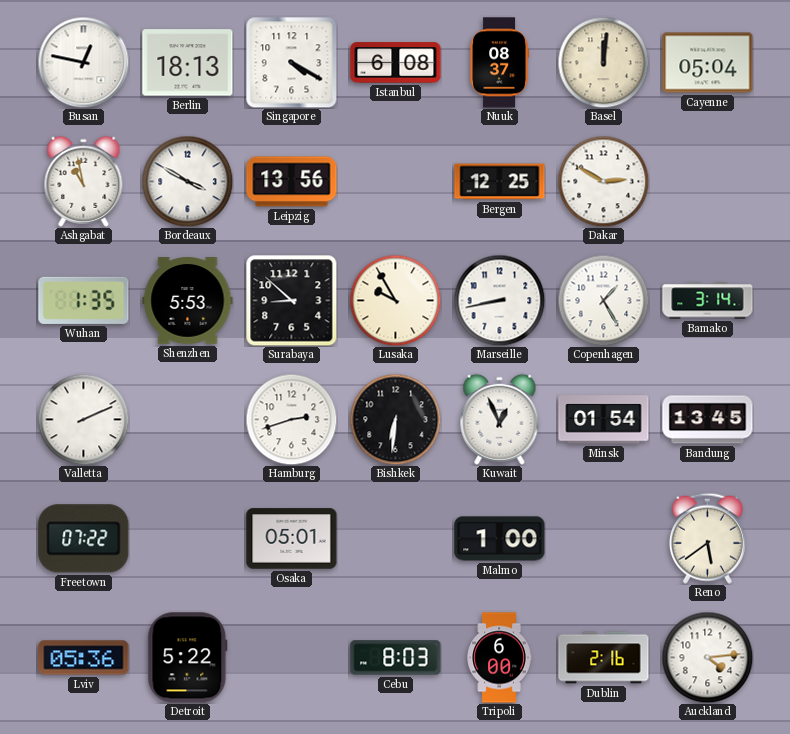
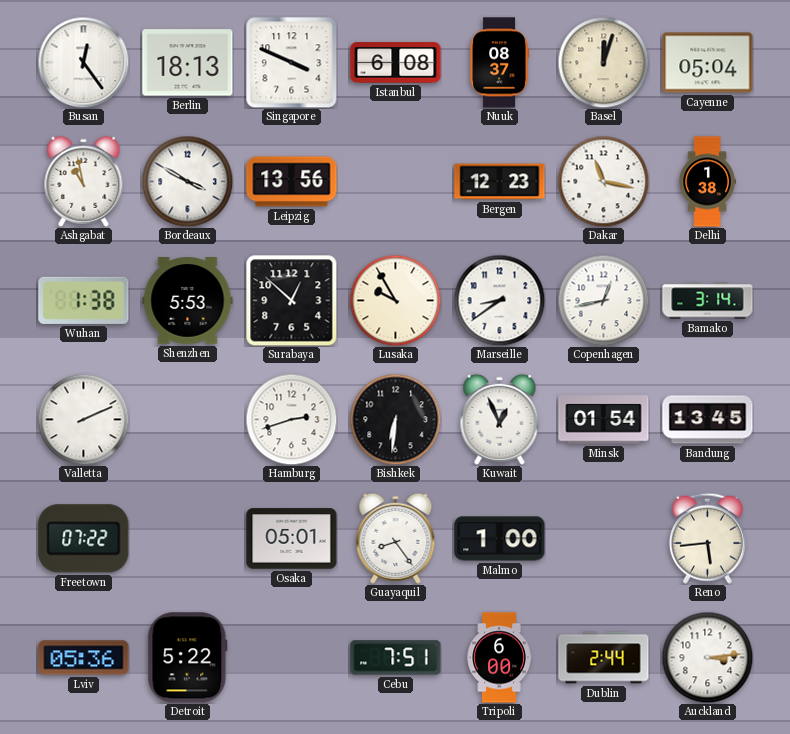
Busan: 12:47 -> 12:24 (83, 62)
Singapore: 4:20 -> 3:49 (292, 63)
Basel: 12:01 -> 12:03 (603, 62)
Bergen: 12:25 -> 12:23 (500, 182)
Dakar: 2:50 -> 11:17 (603, 181)
Delhi: none -> 1:38 (707, 182)
Wuhan: 1:35 -> 1:38 (84, 300)
Surabaya: 8:52 -> 12:52 (292, 301)
Marseille: 8:43 -> 8:39 (499, 300)
Copenhagen: 1:25 -> 12:43 (603, 300)
Guayaquil: none -> 8:24 (396, 538)
Reno: 5:39 -> 5:44 (707, 538)
Cebu: 8:03 -> 7:51 (396, 658)
Dublin: 2:16 -> 2:44 (604, 658)
Auckland: 4:14 -> 3:14 (707, 657)
